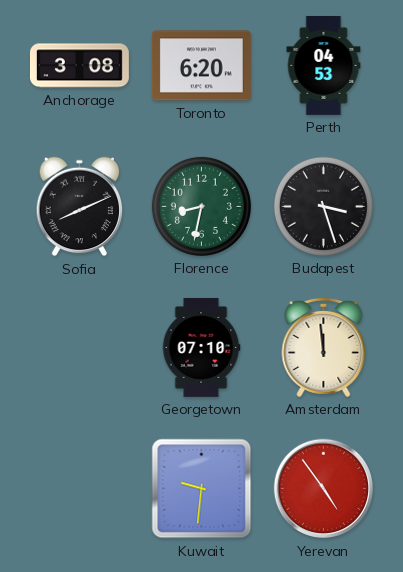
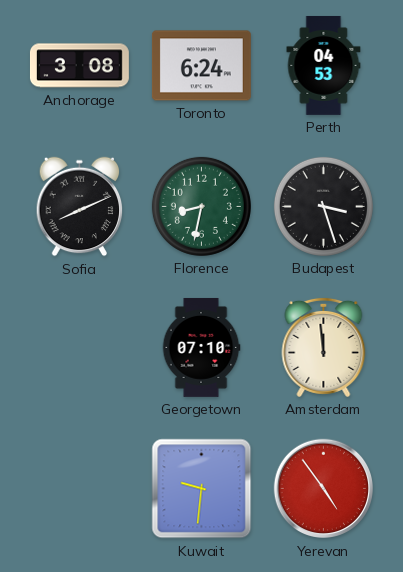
Toronto: 6:20 -> 6:24 (201, 66)
